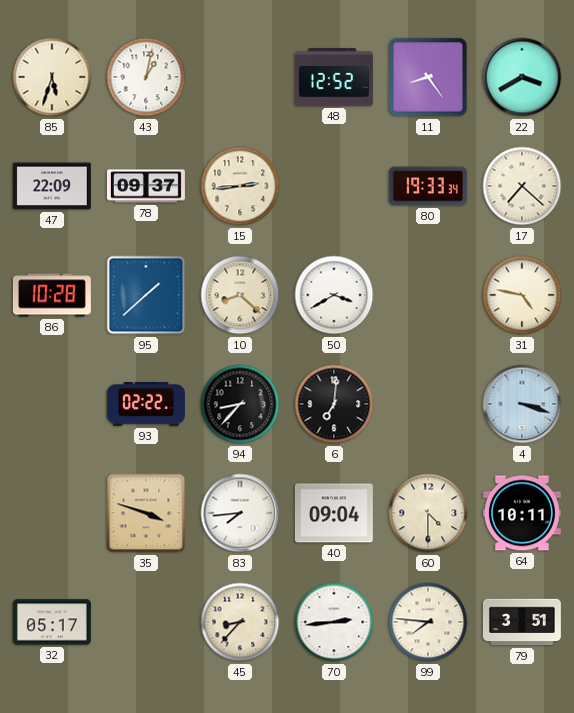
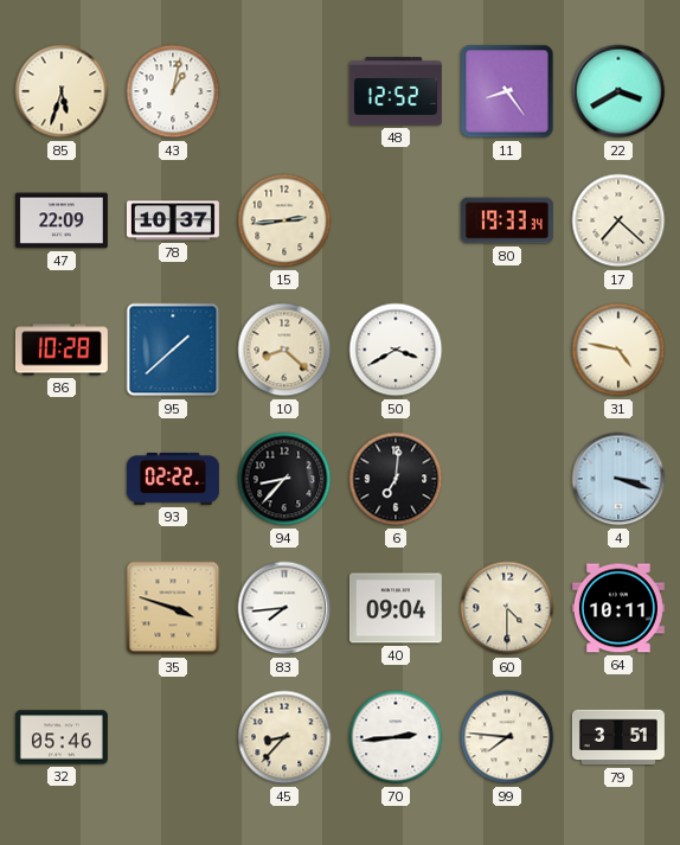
78: 09:37 -> 10:37 (173, 220)
32: 05:17 -> 05:46 (62, 737)
